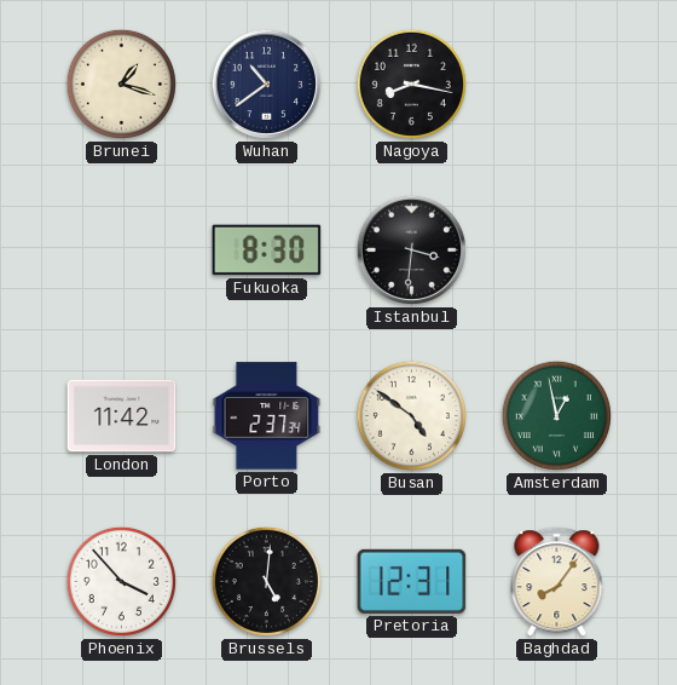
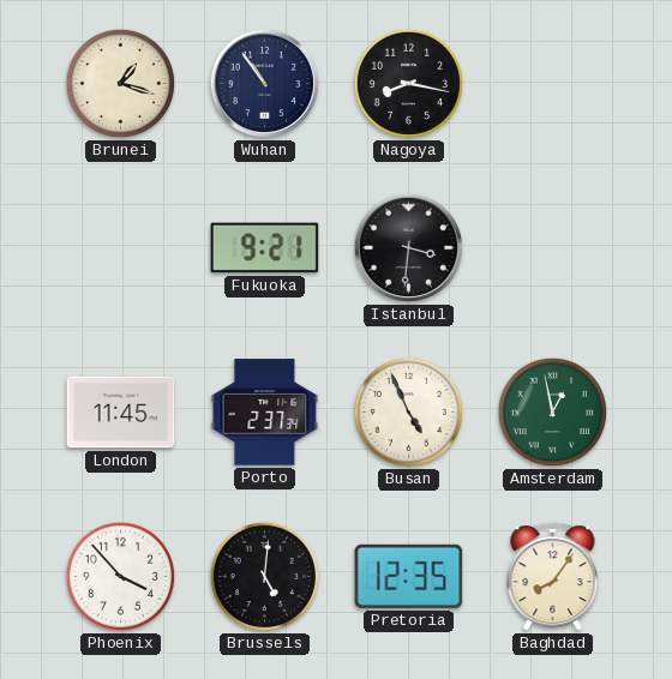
Wuhan: 10:39 -> 10:54 (264, 83)
Fukuoka: 8:30 -> 9:21 (265, 248)
London: 11:42 -> 11:45 (121, 413)
Busan: 4:51 -> 4:56 (408, 411)
Pretoria: 12:31 -> 12:35 (409, 576)
